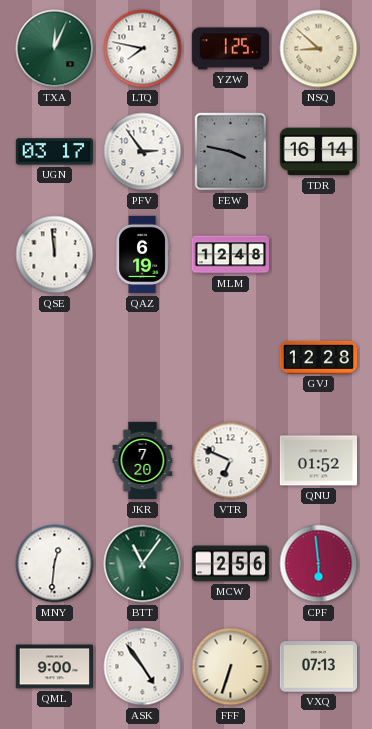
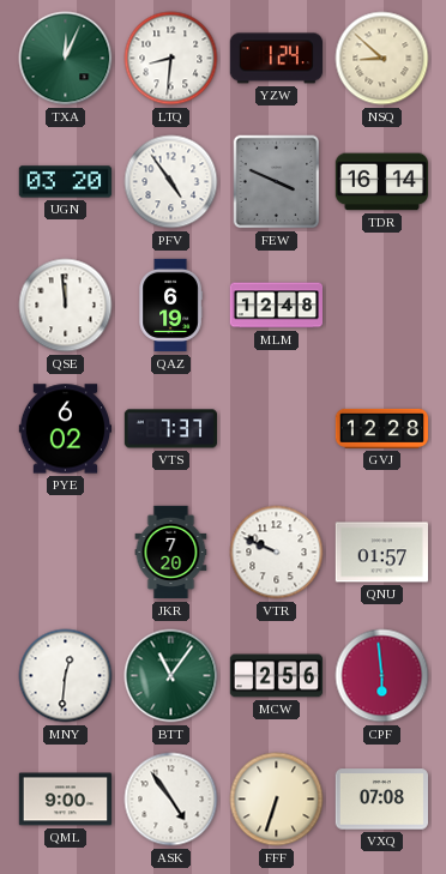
LTQ: 7:47 -> 8:31 (171, 59)
YZW: 1:25 -> 1:24 (276, 59)
UGN: 03:17 -> 03:20 (65, 182)
PFV: 2:54 -> 4:54 (171, 182)
FEW: 3:47 -> 3:49 (277, 182)
PYE: none -> 6:02 (65, 429)
VTS: none -> 7:37 (170, 429)
VTR: 6:49 -> 9:49 (277, 553)
QNU: 01:52 -> 01:57 (381, 553)
VXQ: 07:13 -> 07:08 (381, 800)
